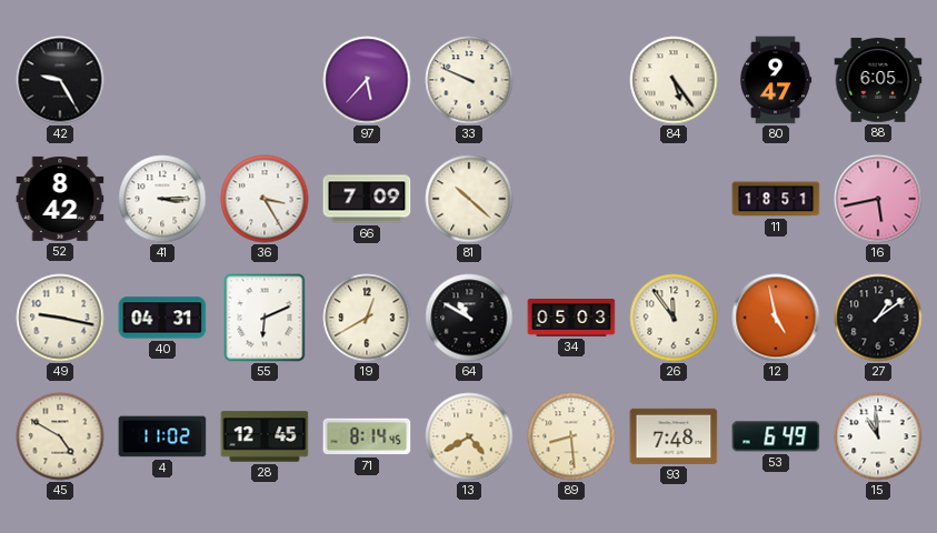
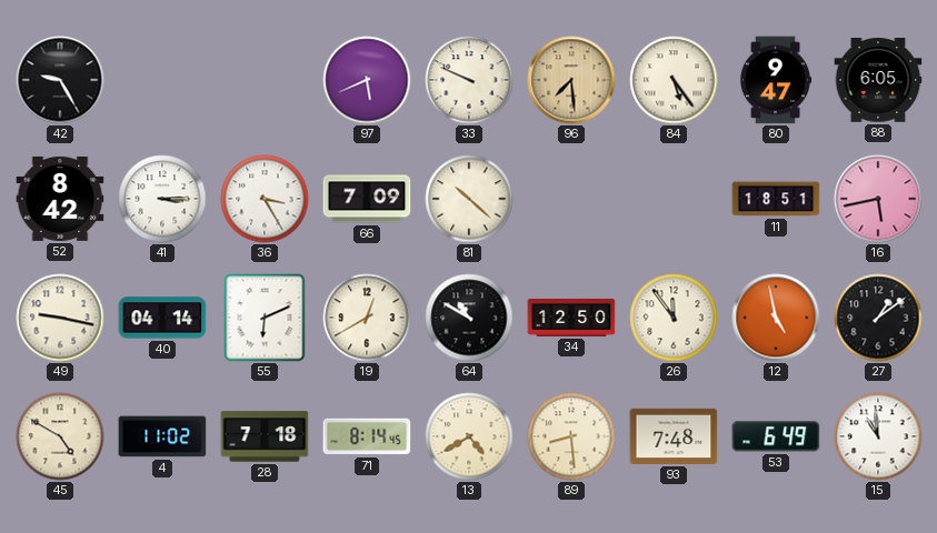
97: 5:37 -> 5:41 (367, 80)
96: none -> 7:29 (571, 80)
40: 04:31 -> 04:14 (162, 318)
34: 05:03 -> 12:50 (571, 319)
28: 12:45 -> 7:18 (265, 436)
